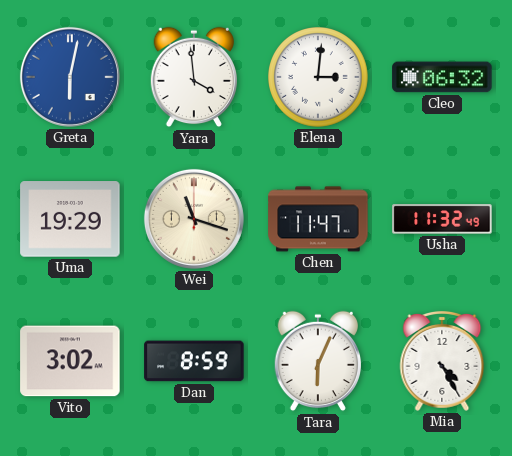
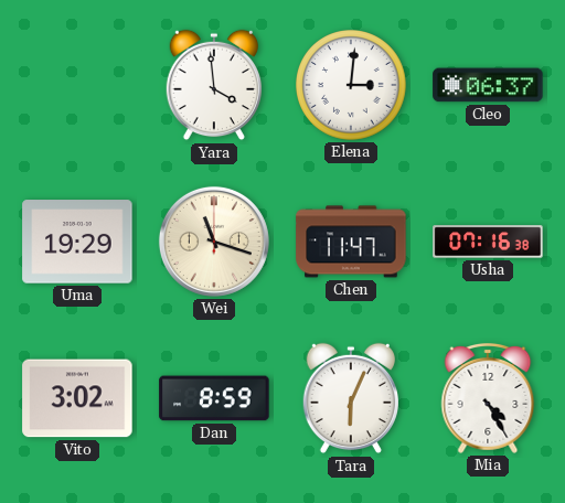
Greta: 6:02 -> none (70, 77)
Cleo: 06:32 -> 06:37 (488, 85)
Usha: 11:32 -> 07:16 (488, 242)
